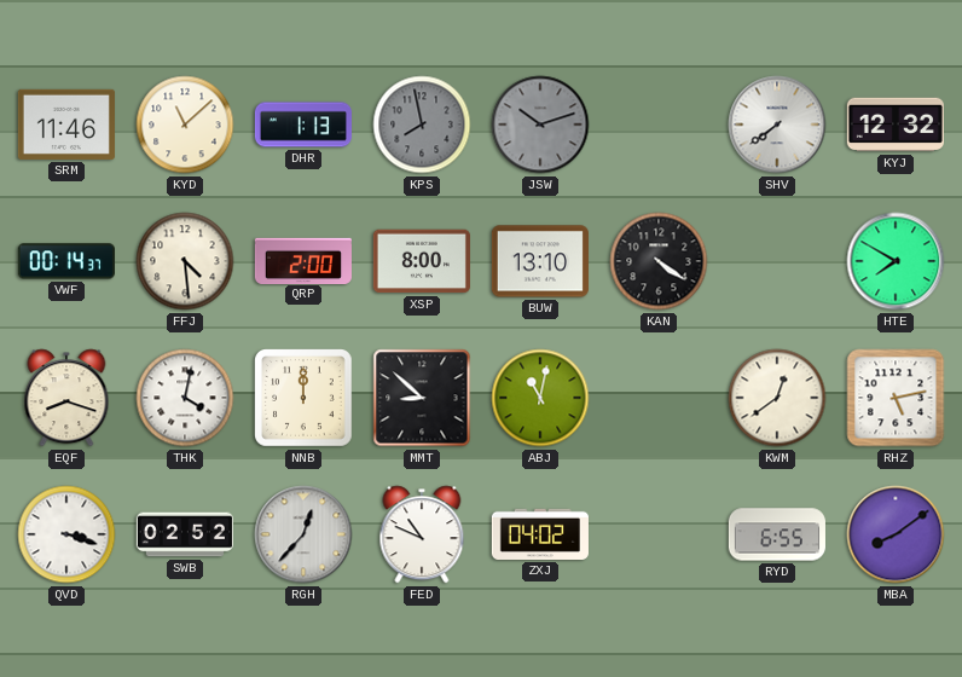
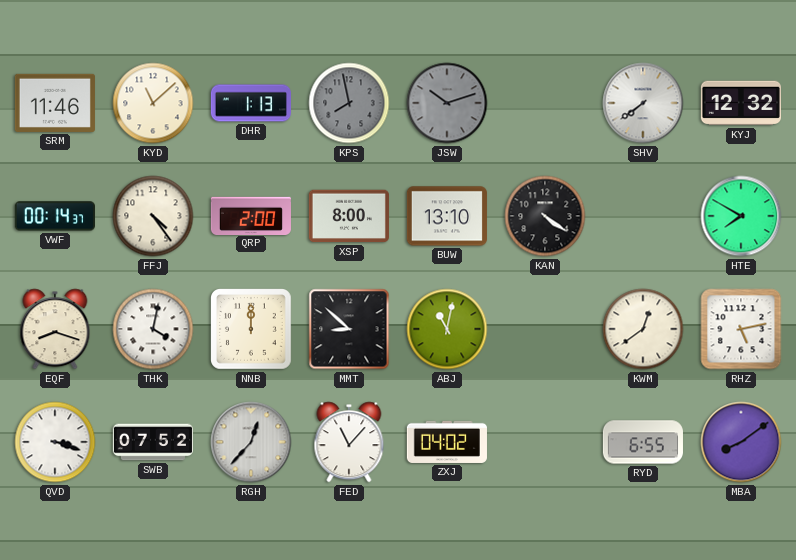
FFJ: 4:29 -> 4:24 (153, 216)
SWB: 02:52 -> 07:52 (153, 442)
FED: 10:49 -> 11:07 (349, 442)
